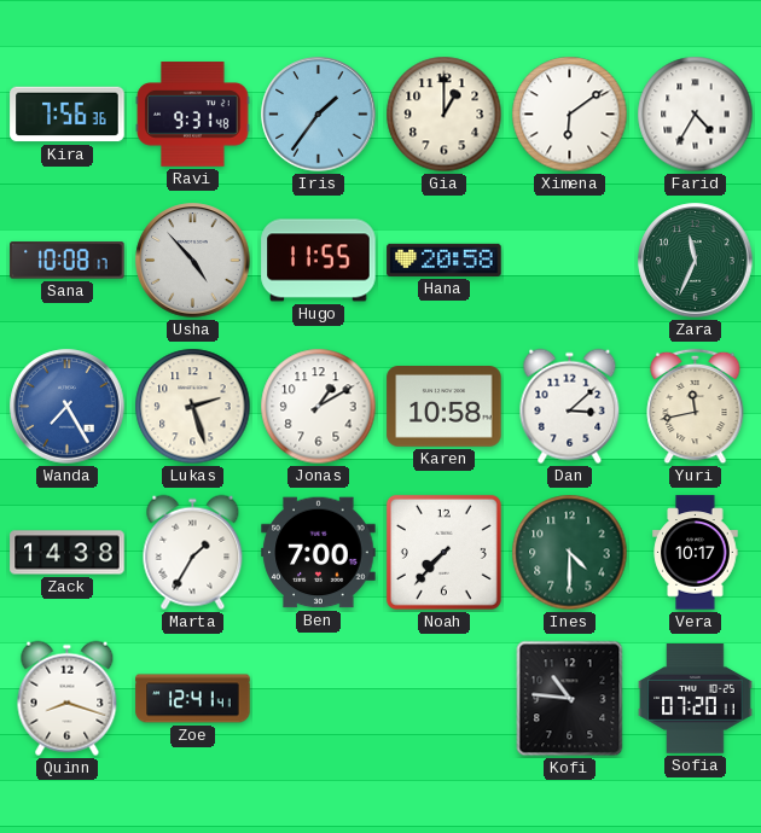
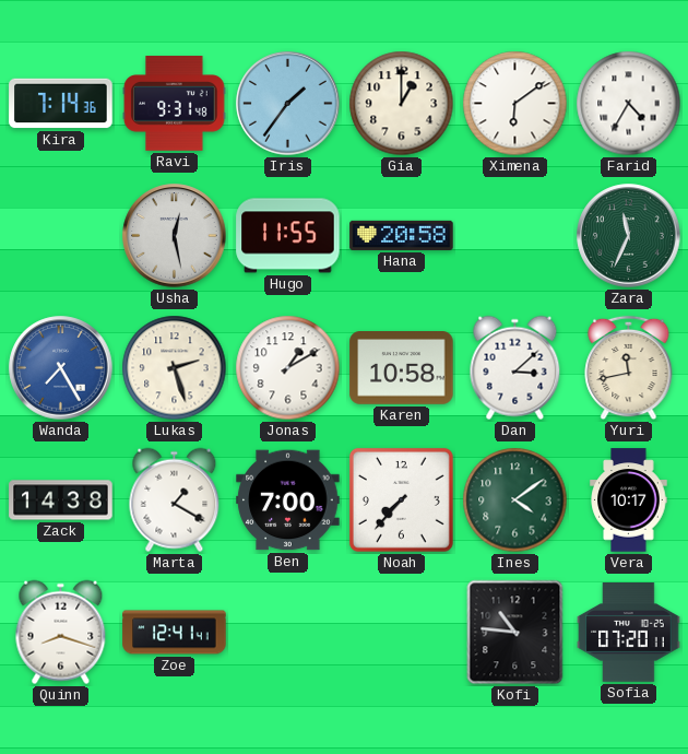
Kira: 7:56 -> 7:14 (61, 104)
Sana: 10:08 -> none (68, 261)
Usha: 4:53 -> 12:28 (175, 236)
Marta: 1:35 -> 1:20 (175, 500)
Ines: 4:30 -> 4:09 (515, 500)
